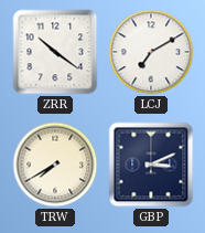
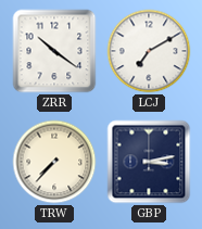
TRW: 7:40 -> 7:37 (54, 162)
GBP: 3:11 -> 3:13 (149, 162)
